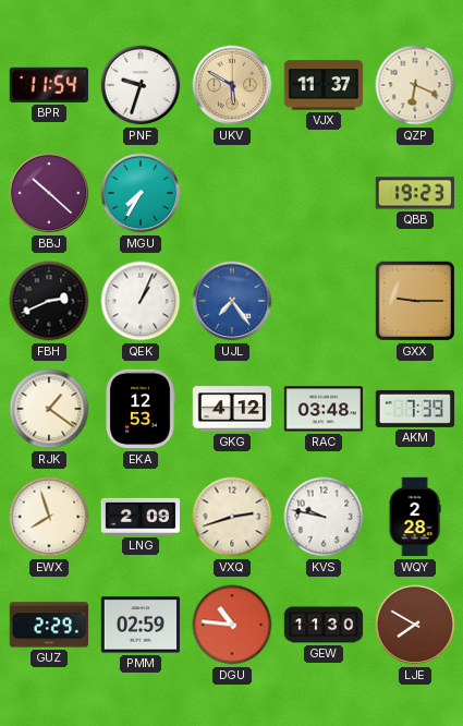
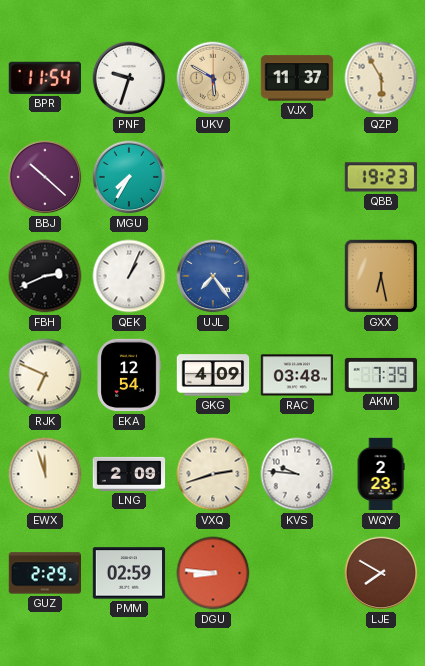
QZP: 6:19 -> 5:55 (381, 78)
GXX: 9:15 -> 6:28 (381, 276)
RJK: 1:21 -> 6:49 (45, 375)
EKA: 12:53 -> 12:54 (129, 375)
GKG: 4:12 -> 4:09 (213, 375)
EWX: 7:57 -> 11:57 (45, 474)
KVS: 9:47 -> 9:46 (297, 474)
WQY: 2:28 -> 2:23 (381, 474)
DGU: 10:46 -> 8:46 (213, 573)
GEW: 11:30 -> none (324, 625)
